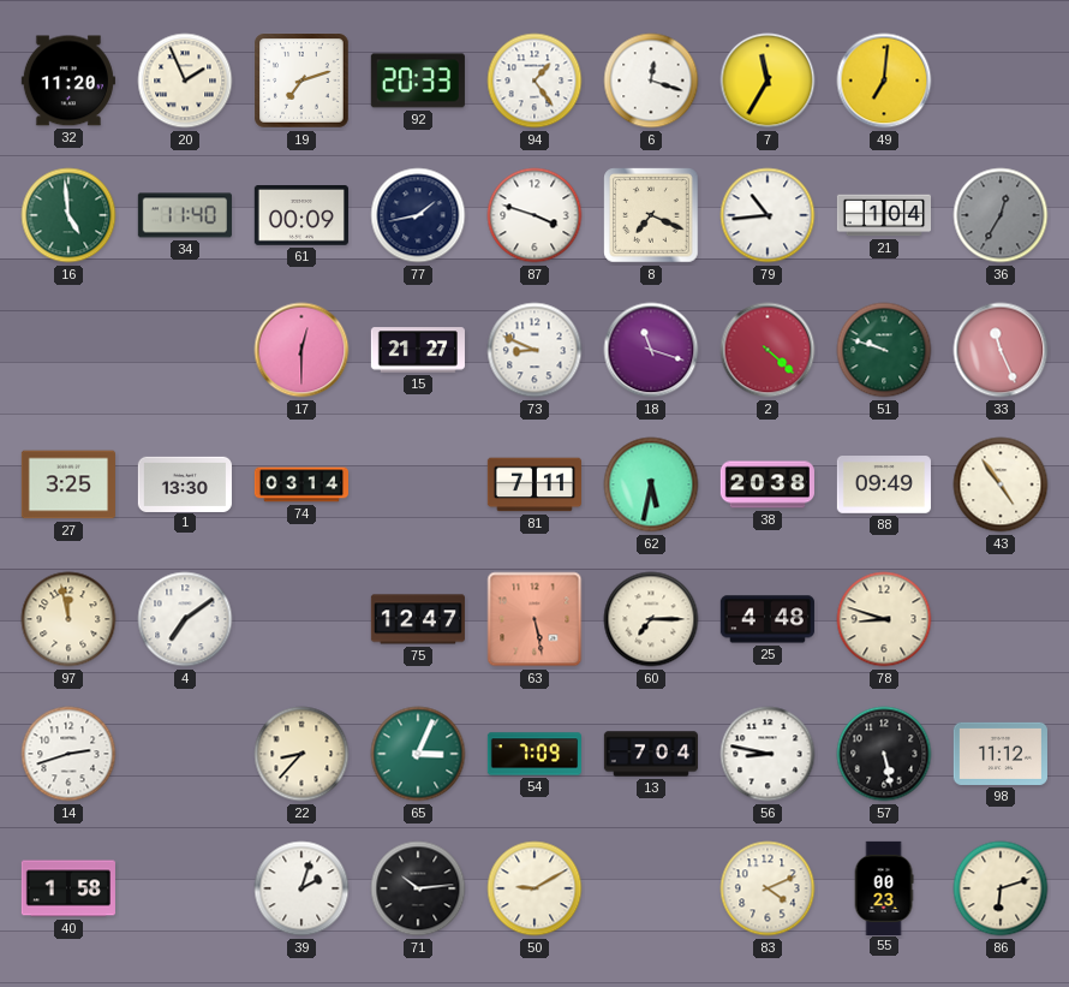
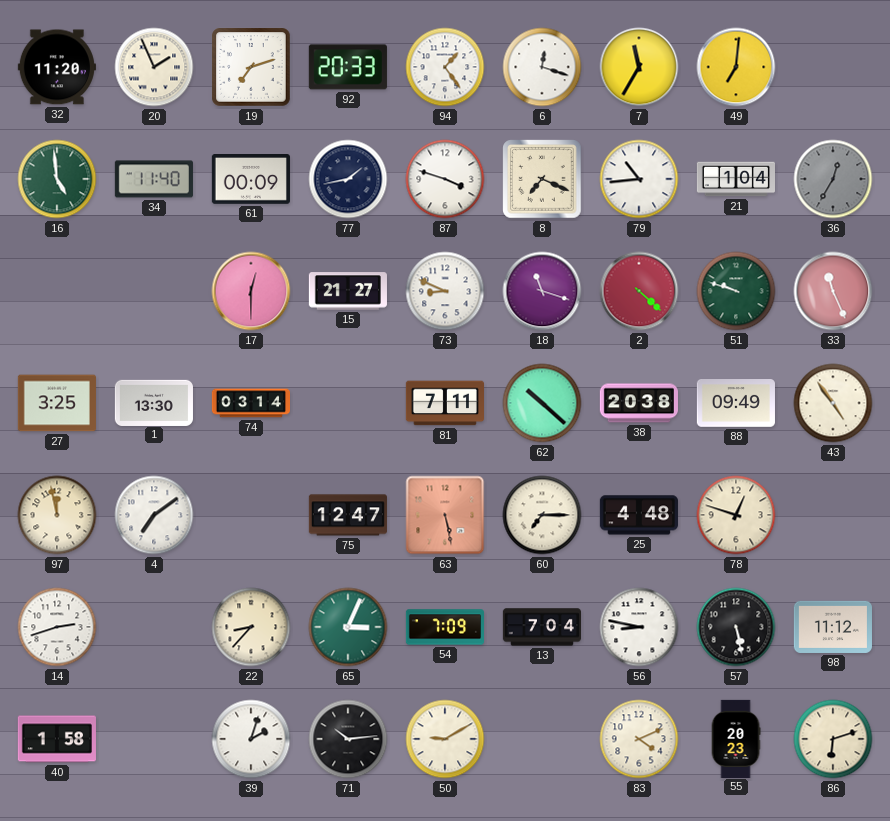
62: 5:32 -> 10:22 (542, 403)
78: 8:48 -> 12:48 (736, 515)
55: 00:23 -> 20:23 (736, 738)
